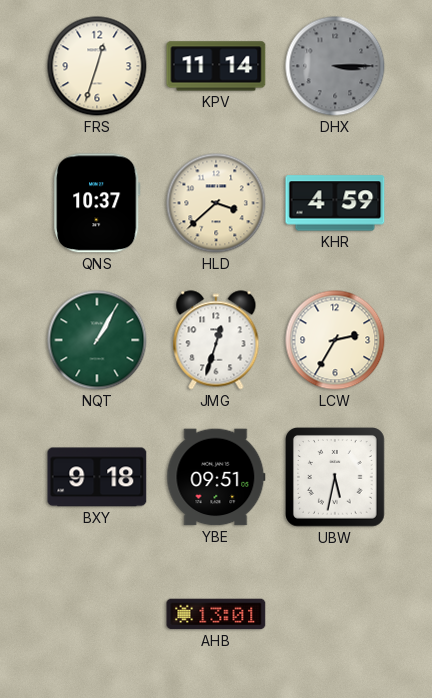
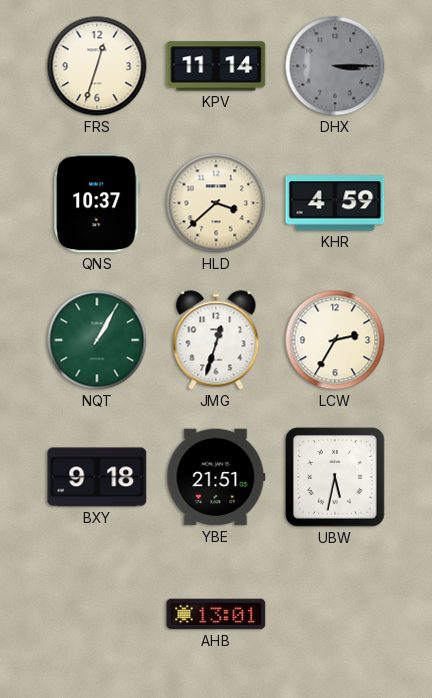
YBE: 09:51 -> 21:51 (216, 477)
